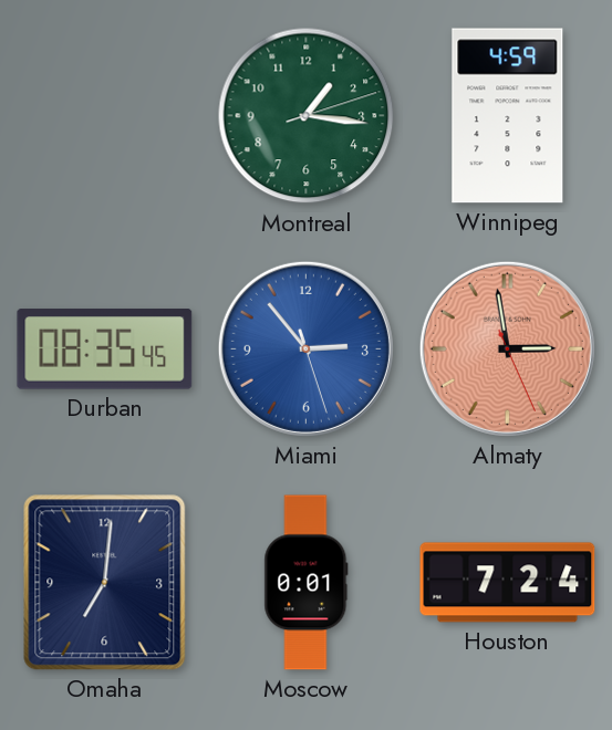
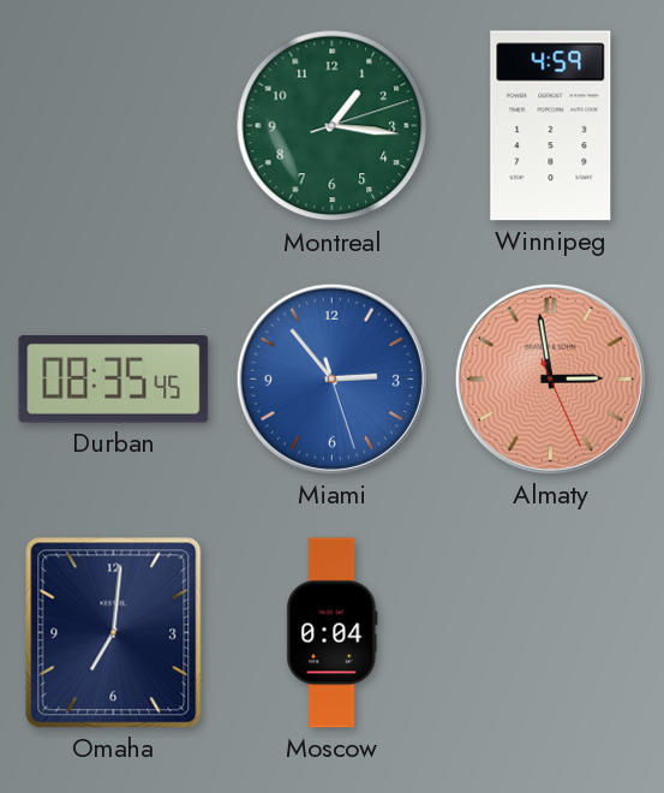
Moscow: 0:01 -> 0:04 (333, 633)
Houston: 7:24 -> none (508, 583)
